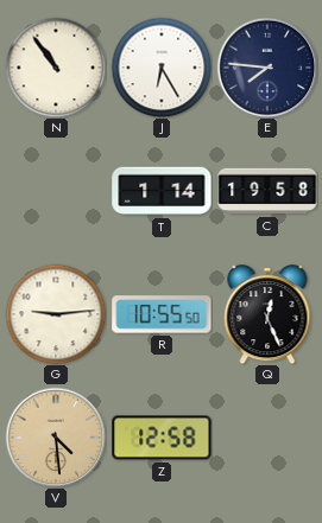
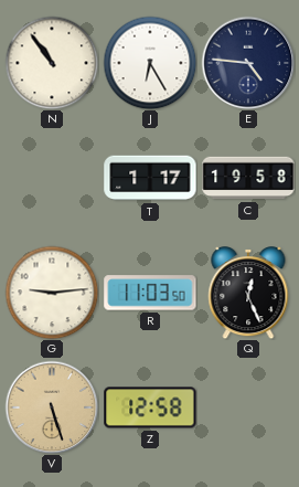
E: 7:46 -> 4:46 (248, 63)
T: 1:14 -> 1:17 (150, 178)
R: 10:55 -> 11:03 (150, 293)
V: 4:29 -> 5:27 (52, 407)
